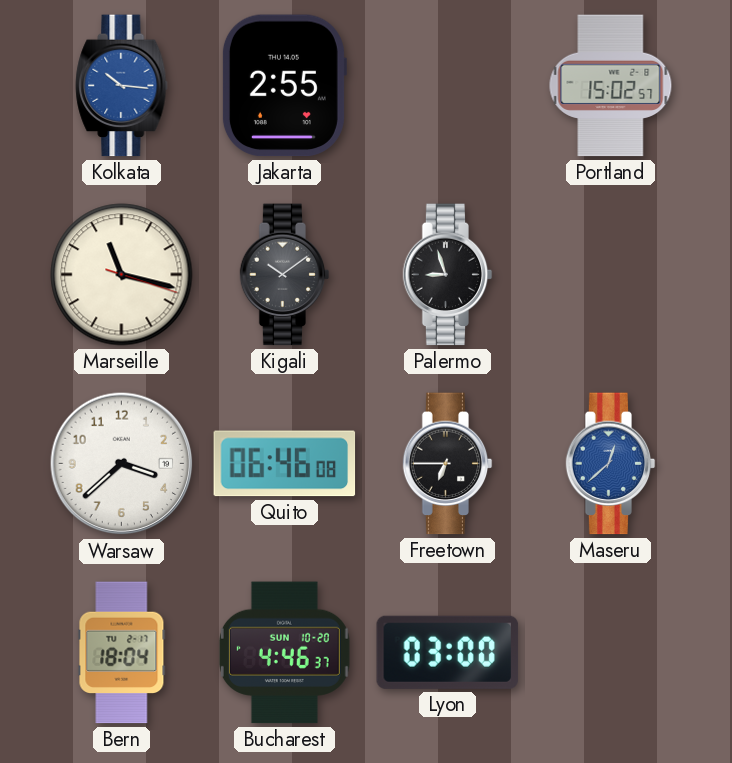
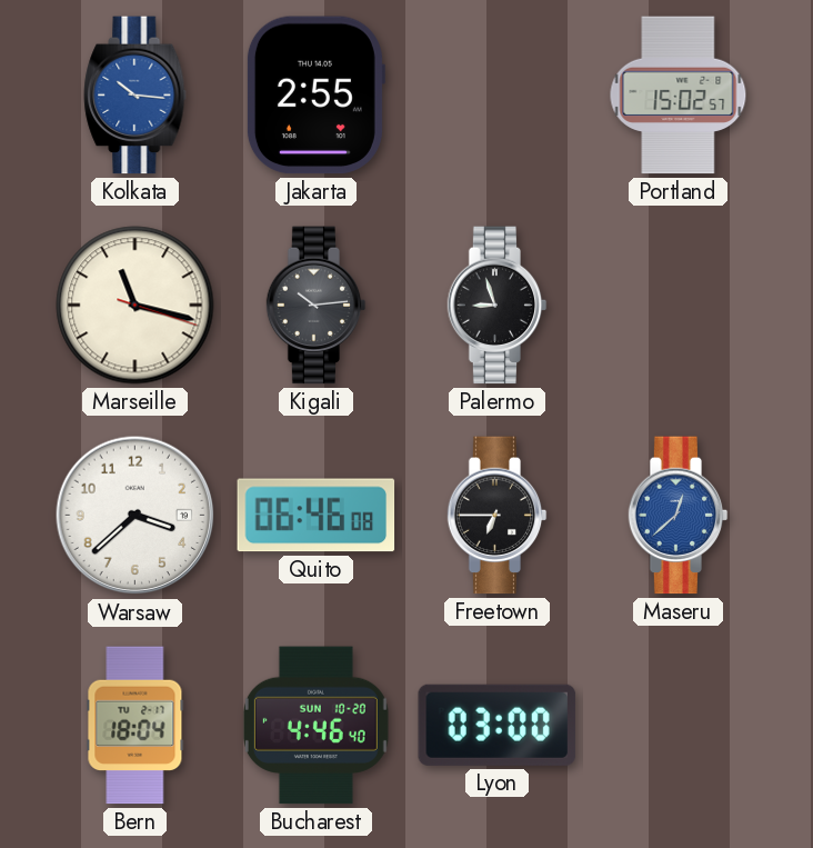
Kigali: 10:09 -> 10:14 (317, 306)
Bucharest: 4:46:37 -> 4:46:40 (315, 726)
